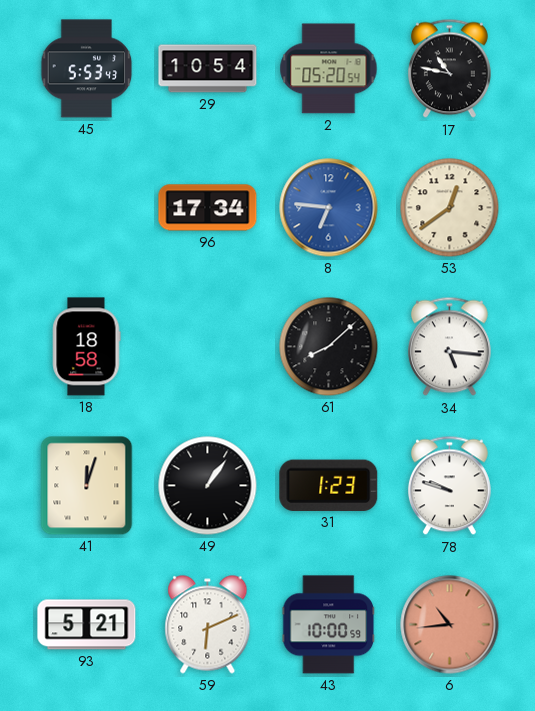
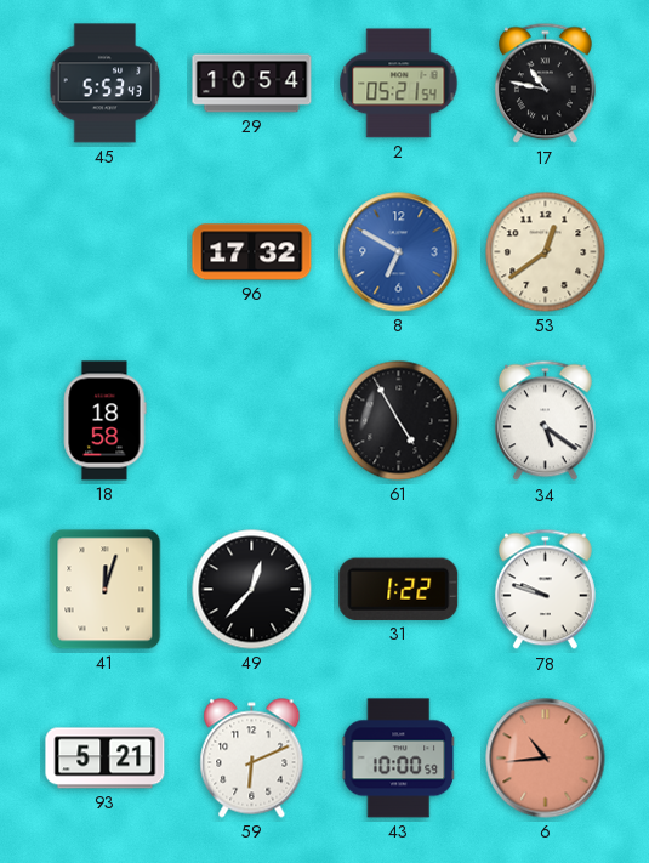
2: 05:20 -> 05:21 (399, 84)
96: 17:34 -> 17:32 (252, 252)
8: 6:46 -> 6:50 (399, 252)
61: 8:08 -> 4:55 (399, 421)
34: 5:16 -> 5:21 (545, 421)
49: 1:06 -> 12:37 (252, 590)
31: 1:23 -> 1:22 (399, 589)
